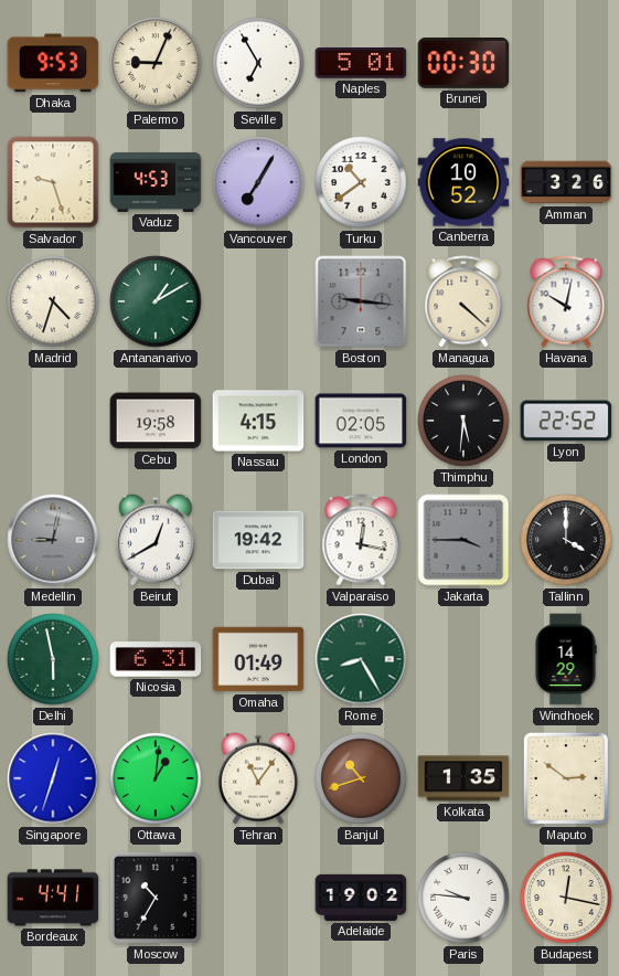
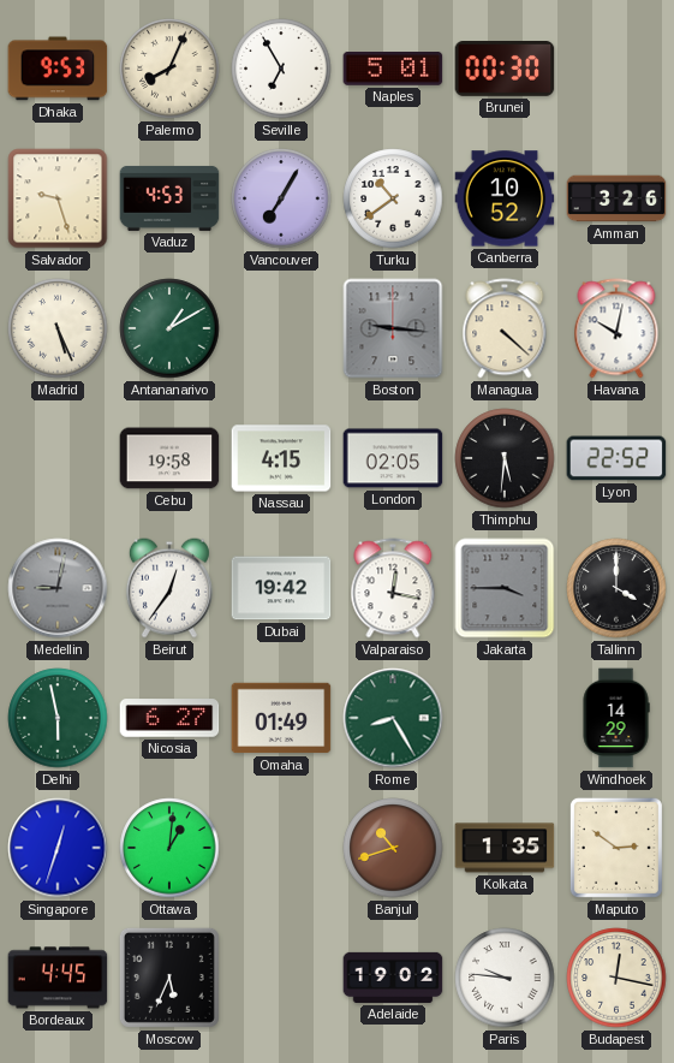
Palermo: 9:04 -> 8:04 (169, 69)
Madrid: 4:33 -> 5:26 (58, 328)
Beirut: 12:40 -> 12:36 (169, 588)
Nicosia: 6:31 -> 6:27 (169, 718)
Tehran: 11:06 -> none (258, 778)
Bordeaux: 4:41 -> 4:45 (58, 978)
Moscow: 10:35 -> 5:34 (169, 978)
